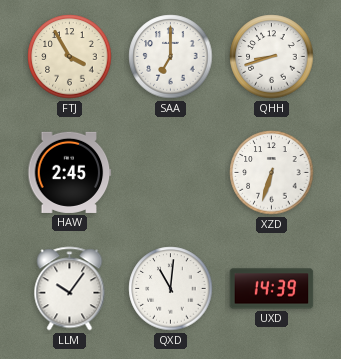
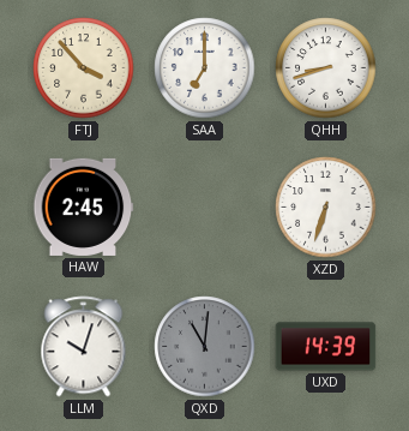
FTJ: 3:55 -> 3:53 (84, 68)
LLM: 10:06 -> 10:03 (84, 347)
QXD dial: white -> grey (205, 347)
